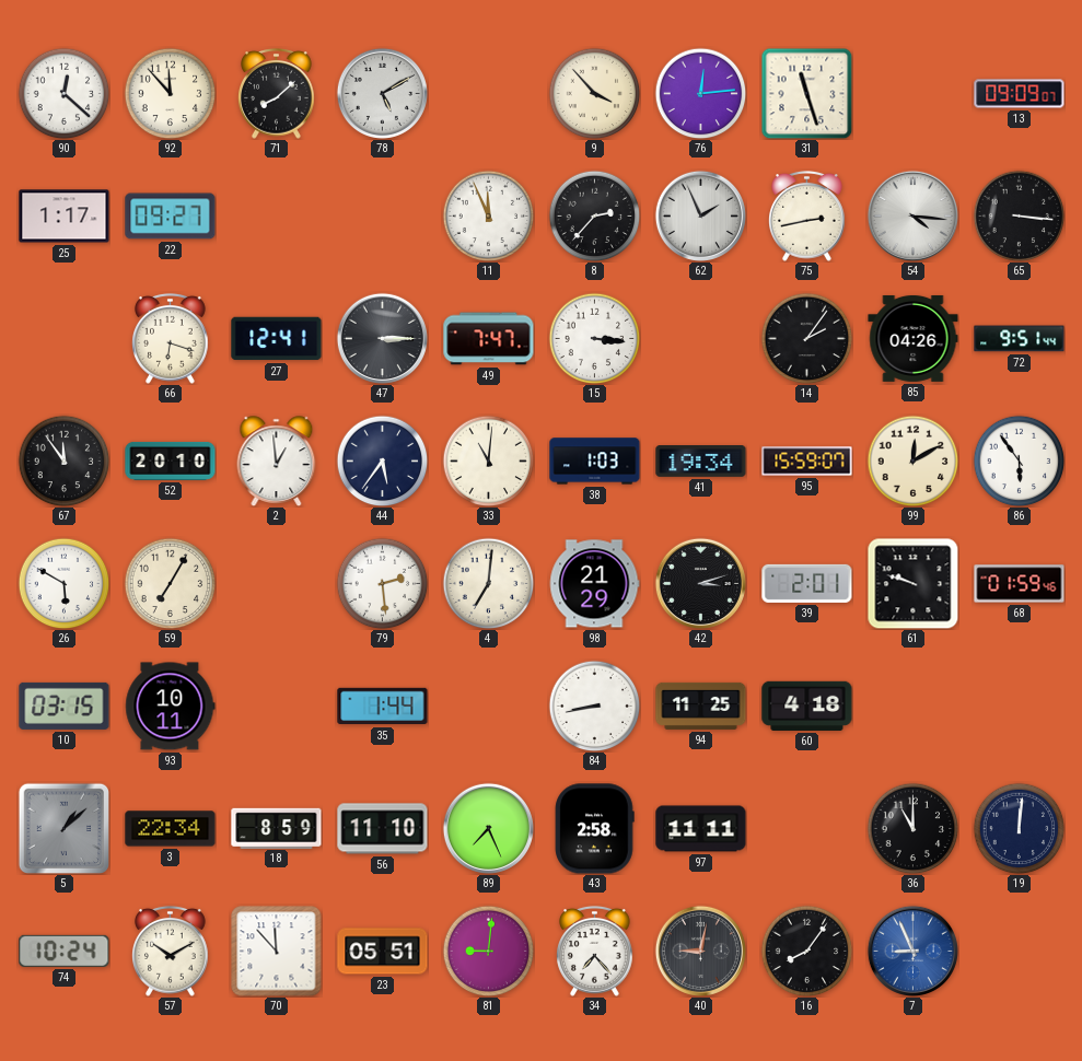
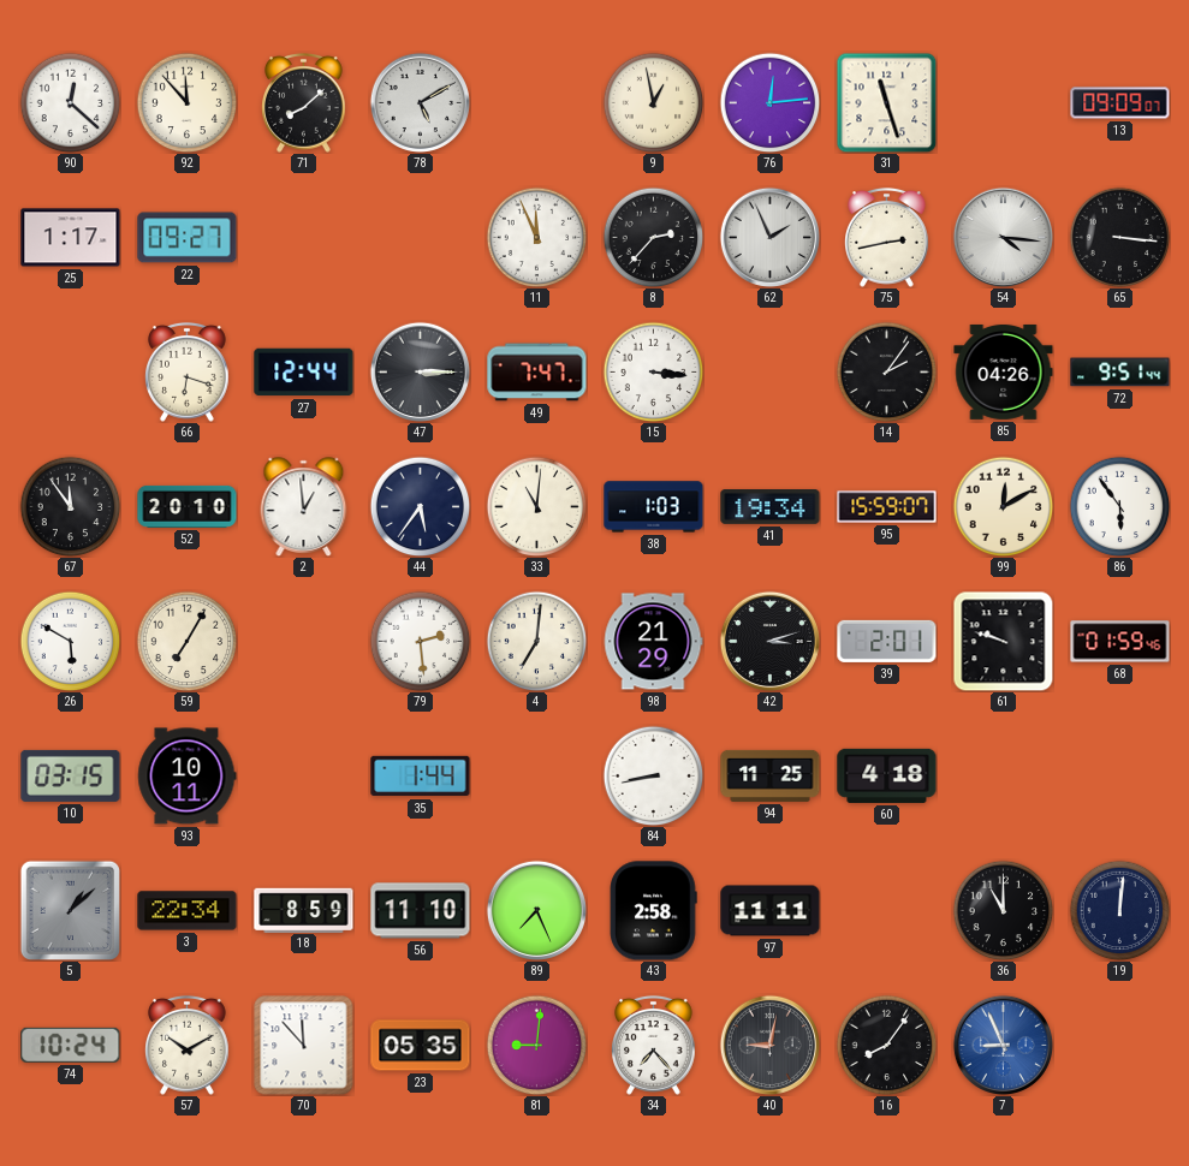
9: 3:53 -> 12:58 (653, 102)
27: 12:41 -> 12:44 (304, 373)
23: 05:51 -> 05:35 (421, 1046)
